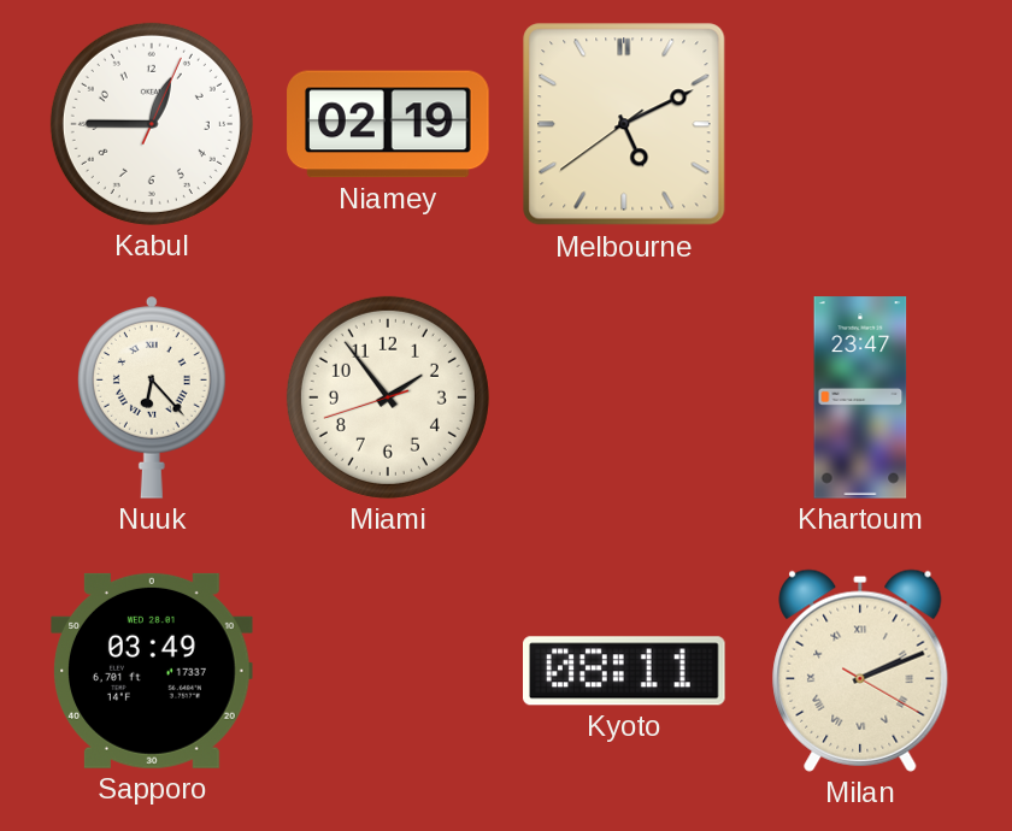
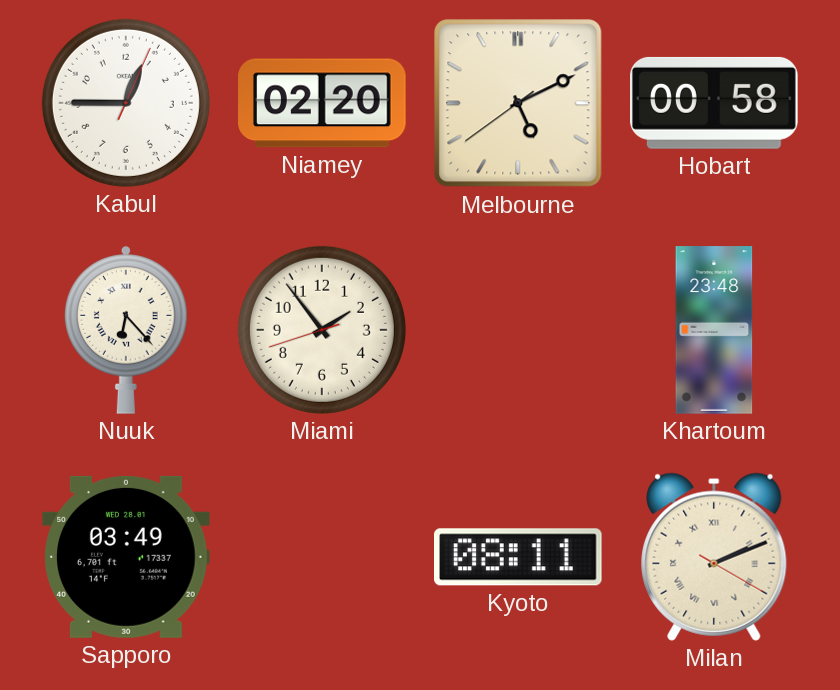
Niamey: 02:19 -> 02:20 (322, 103)
Hobart: none -> 00:58 (714, 103)
Khartoum: 23:47 -> 23:48 (714, 330)
